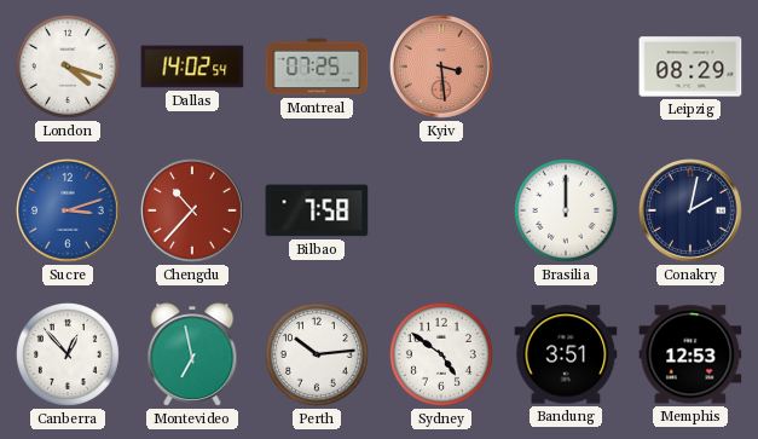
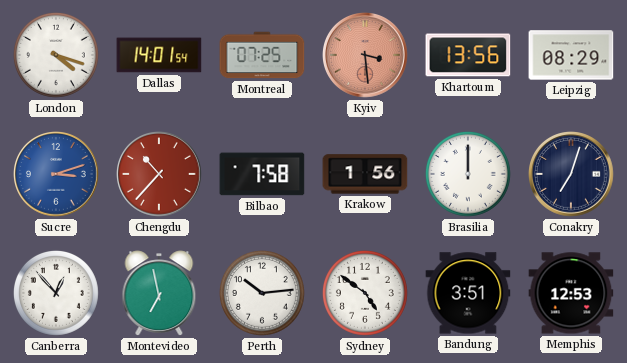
Dallas: 14:02 -> 14:01 (159, 55)
Khartoum: none -> 13:56 (468, 55)
Krakow: none -> 1:56 (365, 174)
Conakry: 2:02 -> 7:03 (572, 175)
